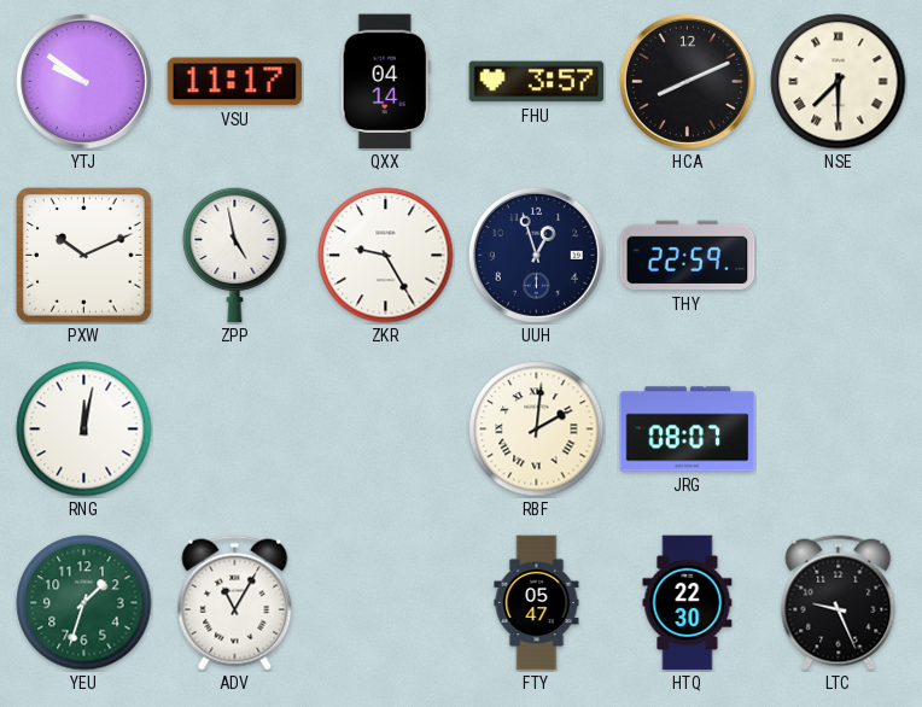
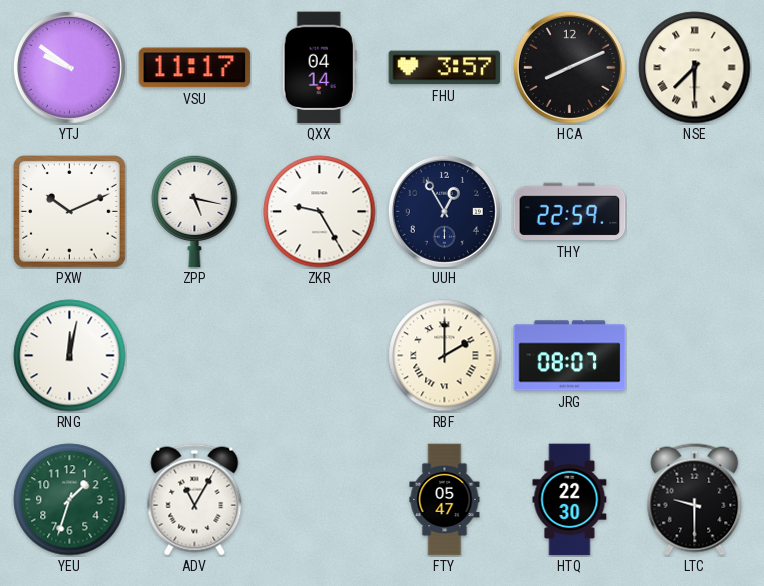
ZPP: 4:58 -> 5:17 (195, 211)
UUH: 12:57 -> 12:55 (444, 211)
RBF: 2:01 -> 2:00 (445, 356)
LTC: 9:26 -> 9:30 (695, 500)
